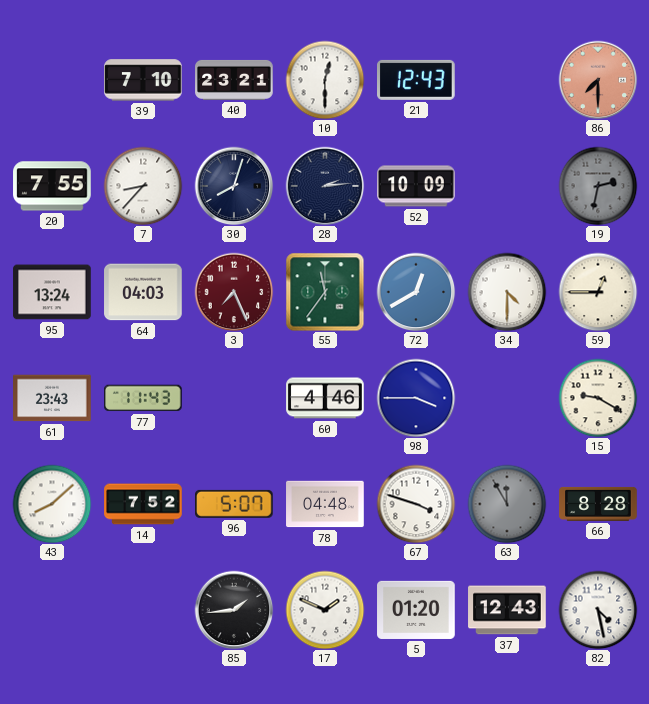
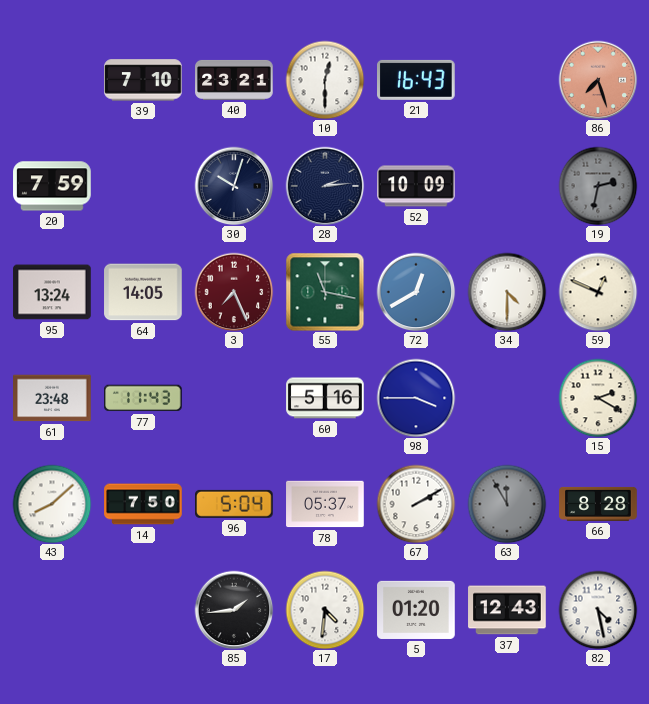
21: 12:43 -> 16:43 (417, 80)
86: 7:30 -> 7:27 (598, 80)
20: 7:55 -> 7:59 (52, 186)
7: 8:37 -> none (143, 186)
30: 8:03 -> 10:03 (234, 186)
64: 04:03 -> 14:05 (143, 292)
55: 11:36 -> 11:17 (325, 292)
59: 12:45 -> 12:49 (598, 292)
61: 23:43 -> 23:48 (52, 398)
60: 4:46 -> 5:16 (325, 398)
15: 9:20 -> 2:20 (598, 398)
14: 7:52 -> 7:50 (143, 504)
96: 5:07 -> 5:04 (235, 504)
78: 04:48 -> 05:37 (325, 504)
67: 3:48 -> 2:10 (416, 504)
17: 1:49 -> 4:31 (325, 610)
